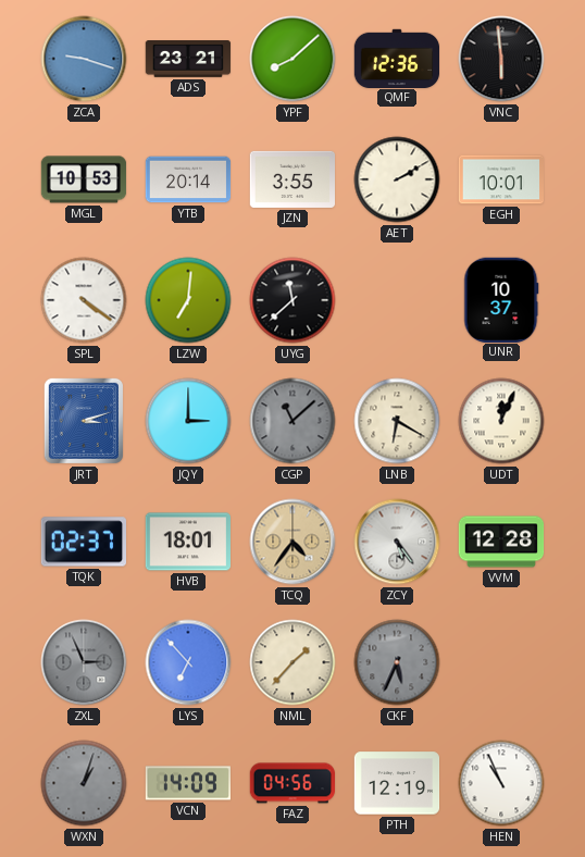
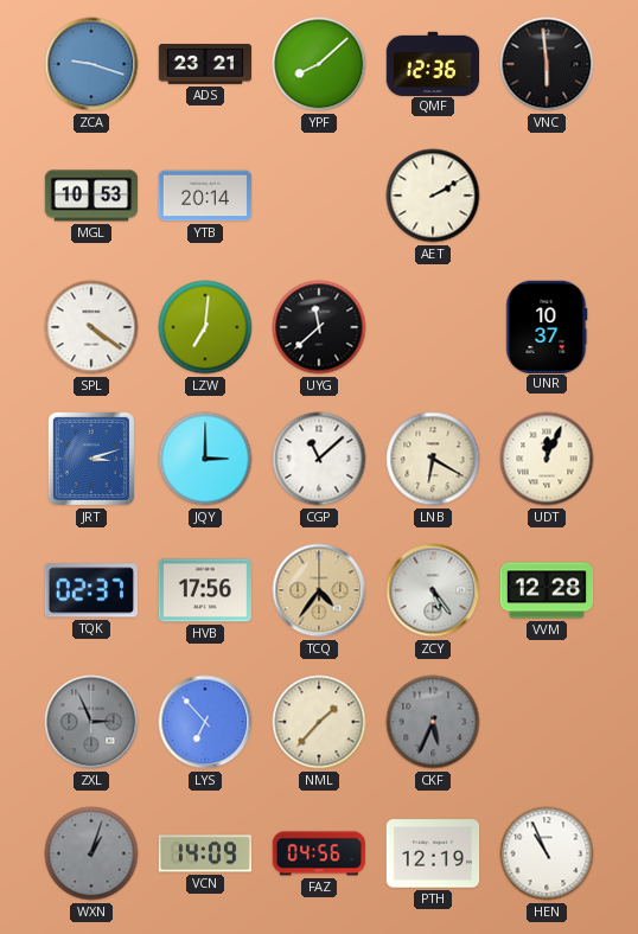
JZN: 3:55 -> none (292, 179)
EGH: 10:01 -> none (501, 179)
CGP dial: grey -> white (319, 459)
HVB: 18:01 -> 17:56 (204, 590)
